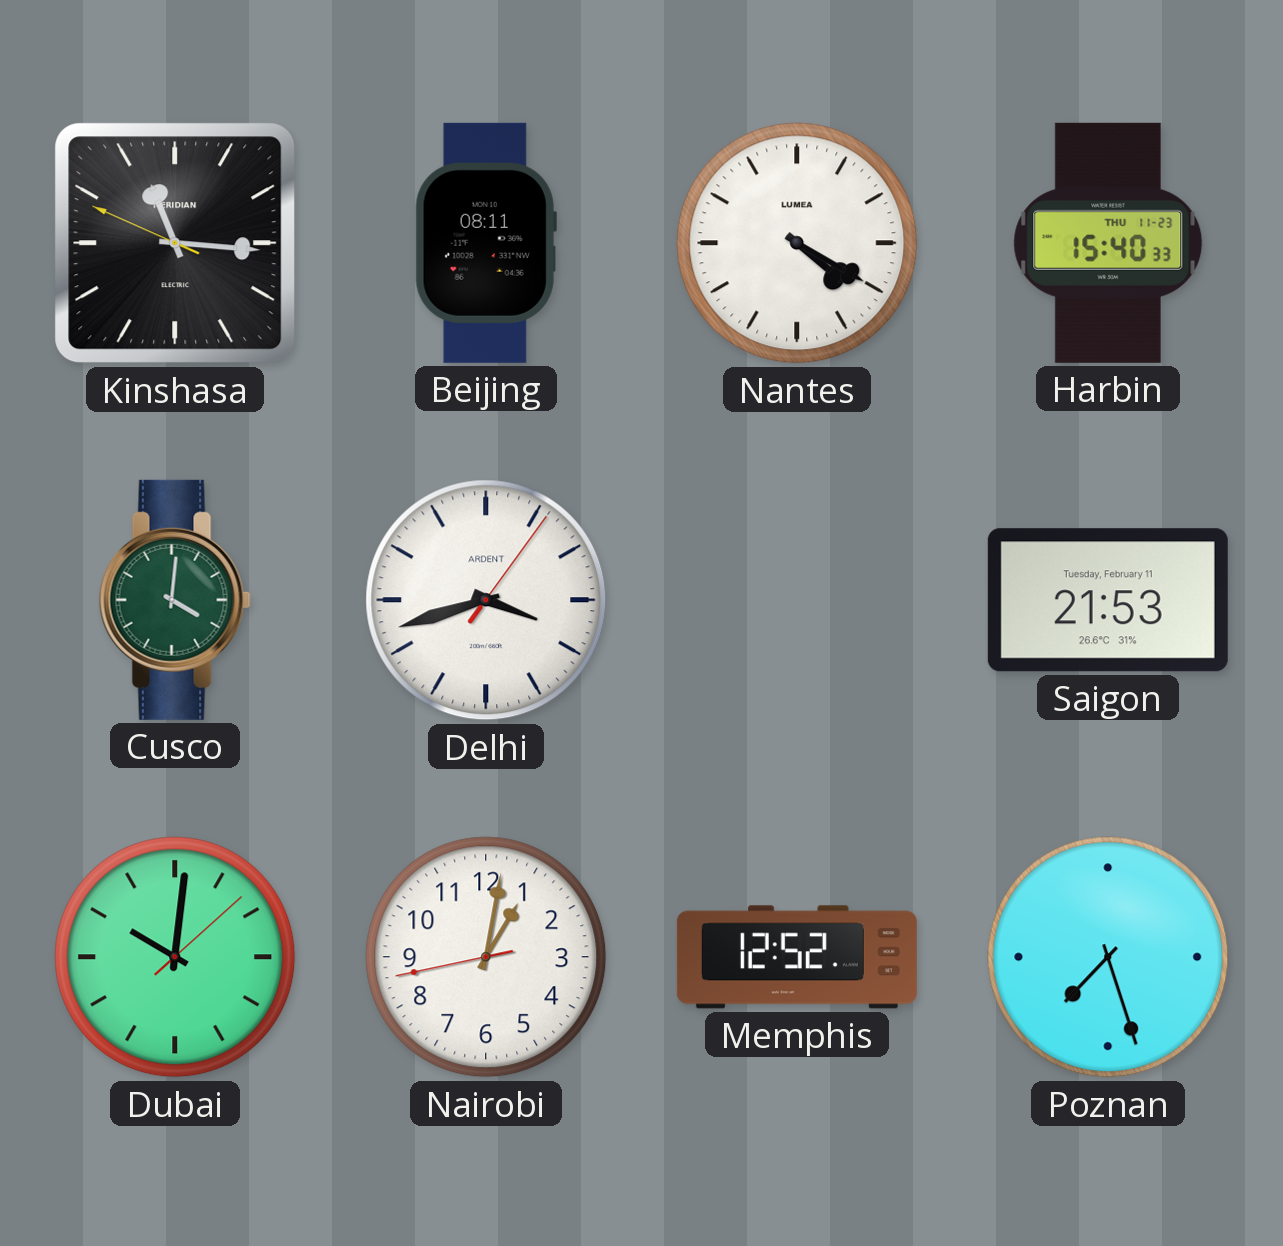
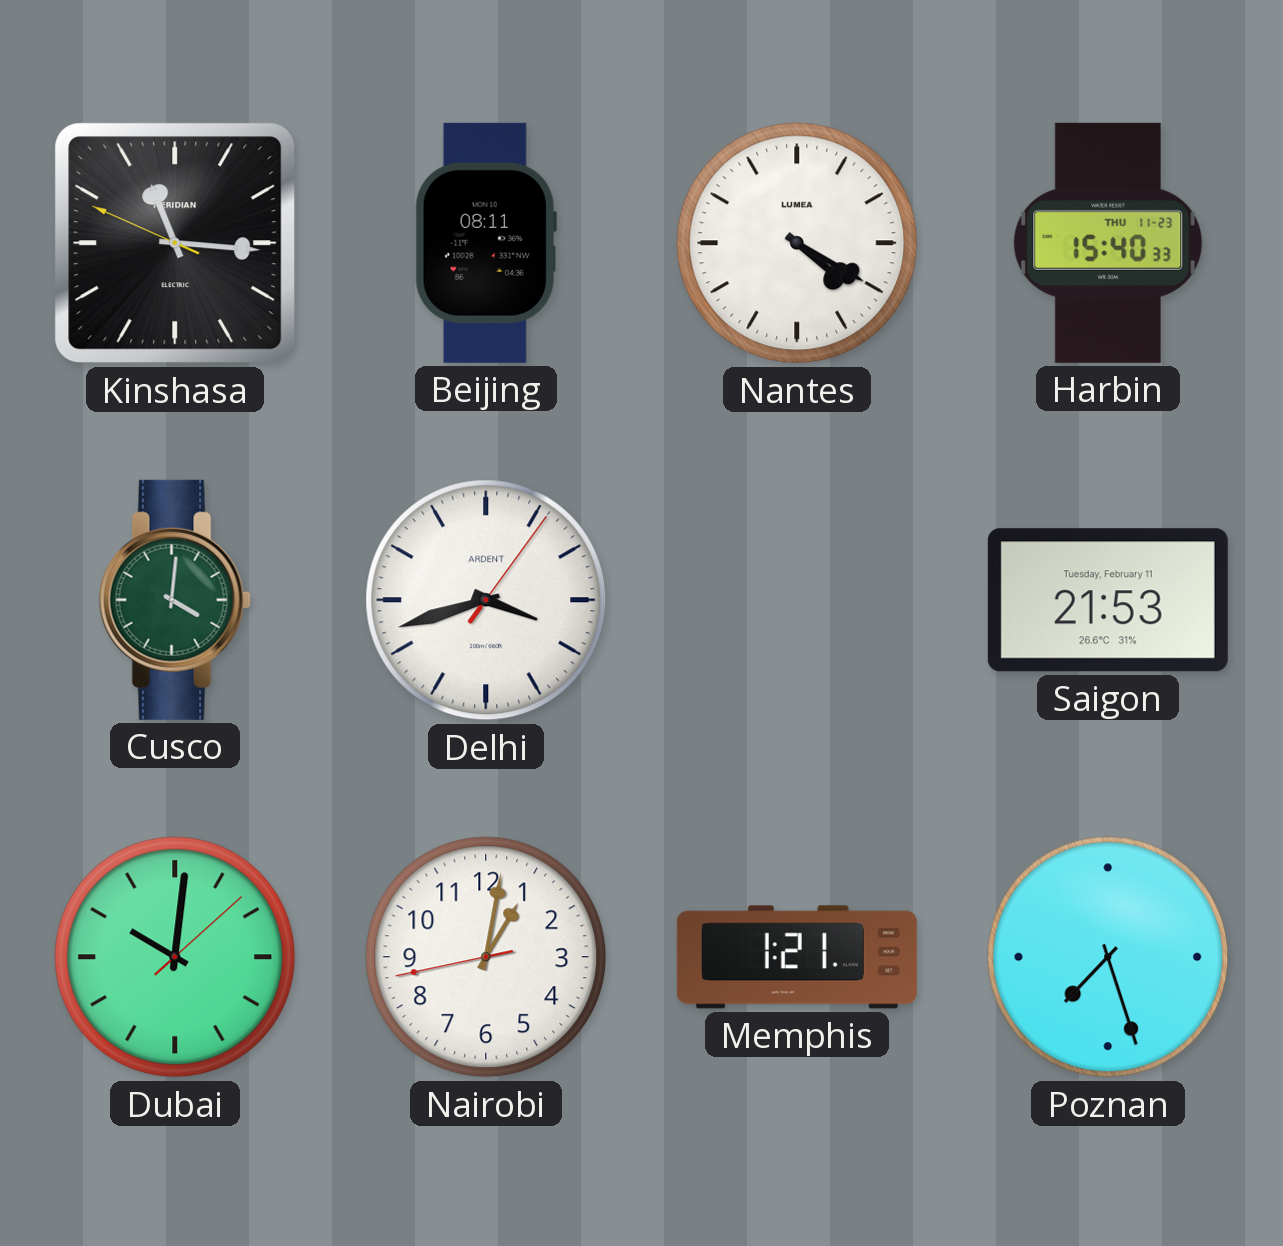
Memphis: 12:52 -> 1:21 (797, 957)
